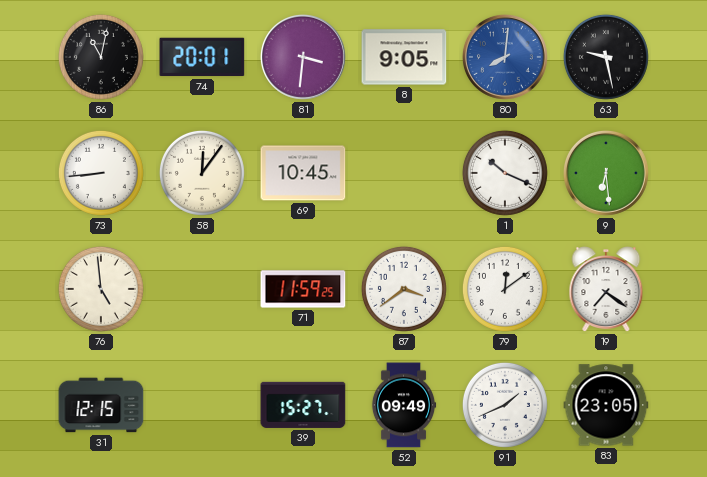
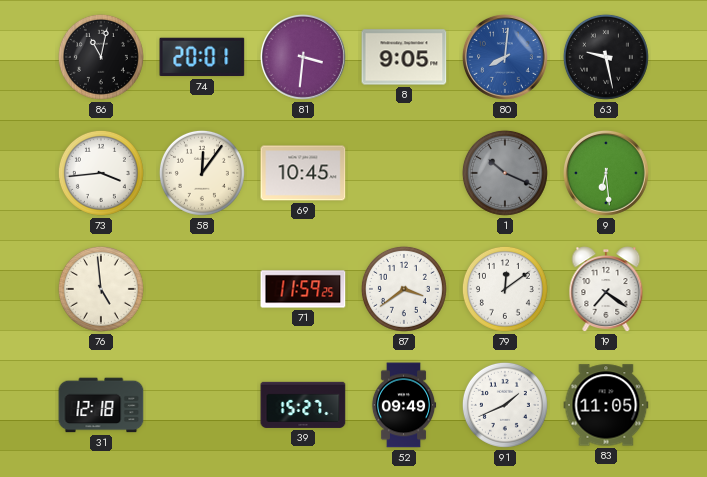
73: 8:44 -> 3:44 (101, 173)
1 dial: white -> grey (505, 173)
31: 12:15 -> 12:18 (101, 405)
83: 23:05 -> 11:05 (606, 405)
